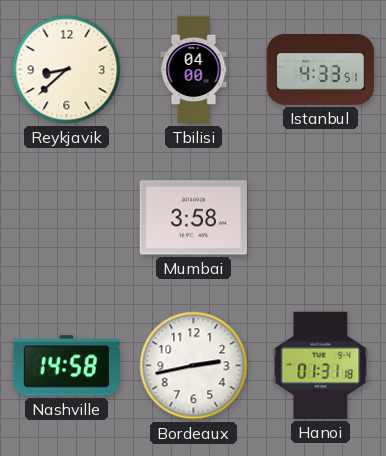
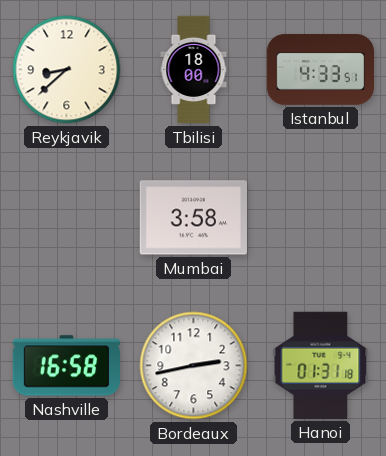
Tbilisi: 04:00 -> 18:00 (194, 70)
Nashville: 14:58 -> 16:58 (66, 366)
